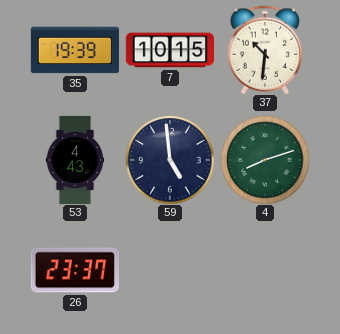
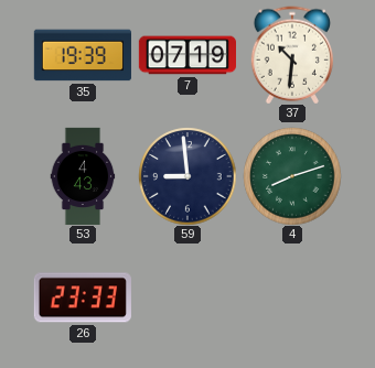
7: 10:15 -> 07:19 (186, 55)
59: 4:59 -> 8:59 (187, 176)
26: 23:37 -> 23:33 (83, 297)
